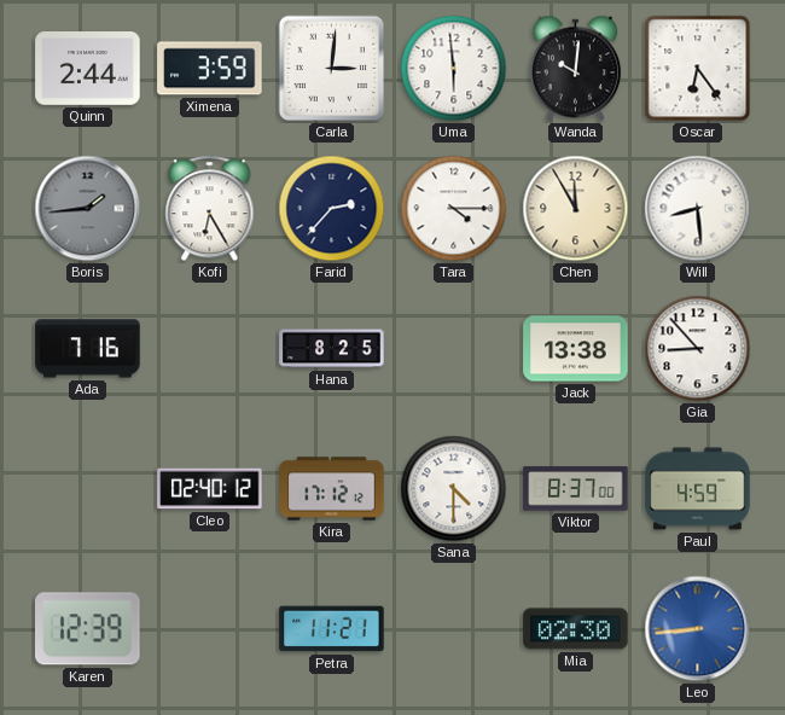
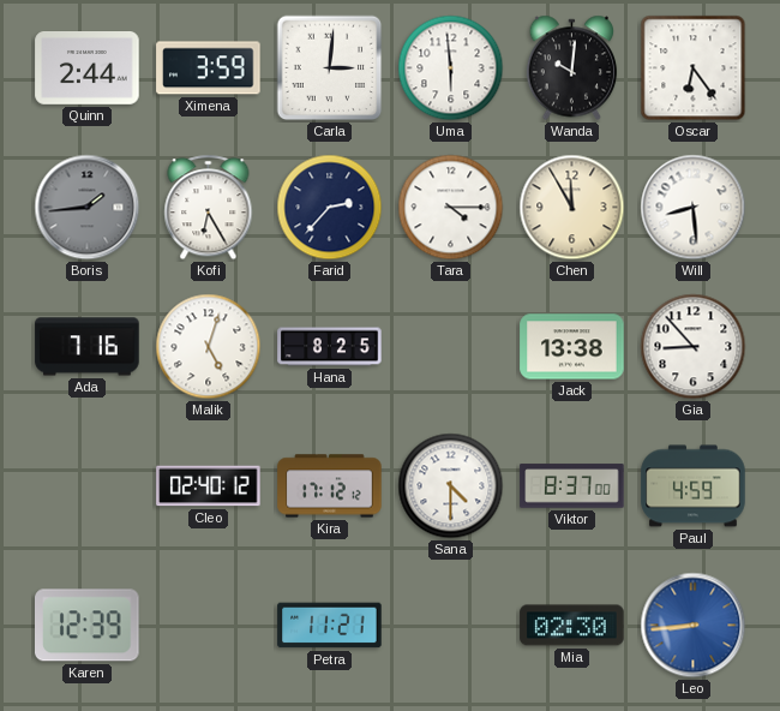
Malik: none -> 5:03 (209, 347)
